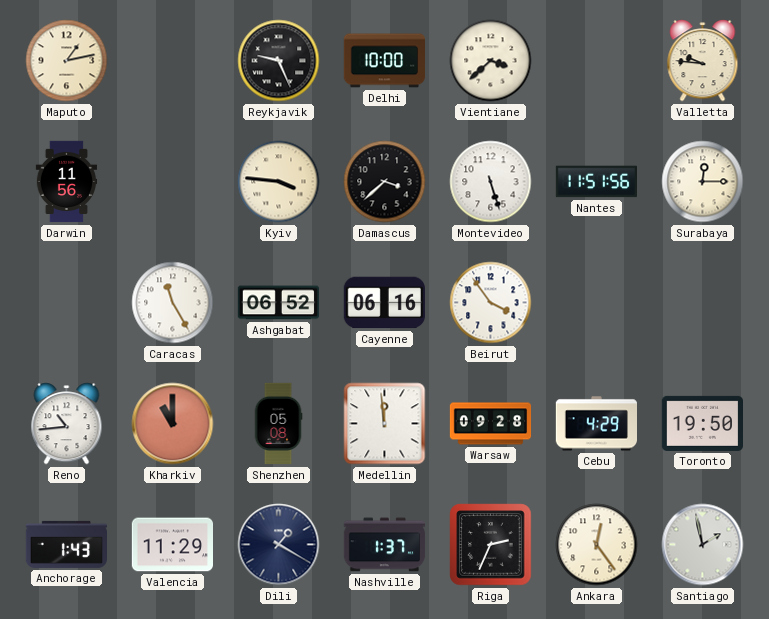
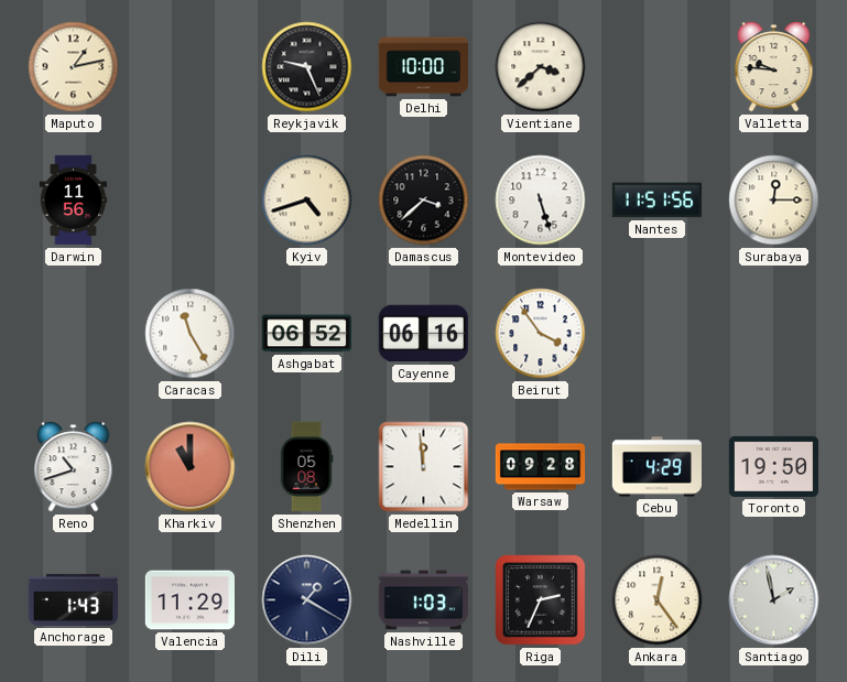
Kyiv: 3:46 -> 4:42 (307, 201)
Reno: 10:44 -> 10:42 (74, 467)
Nashville: 1:37 -> 1:03 (424, 600)
